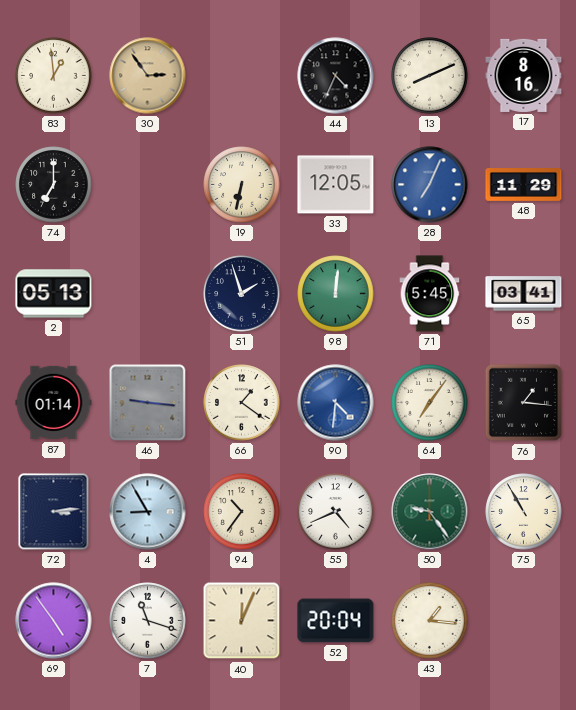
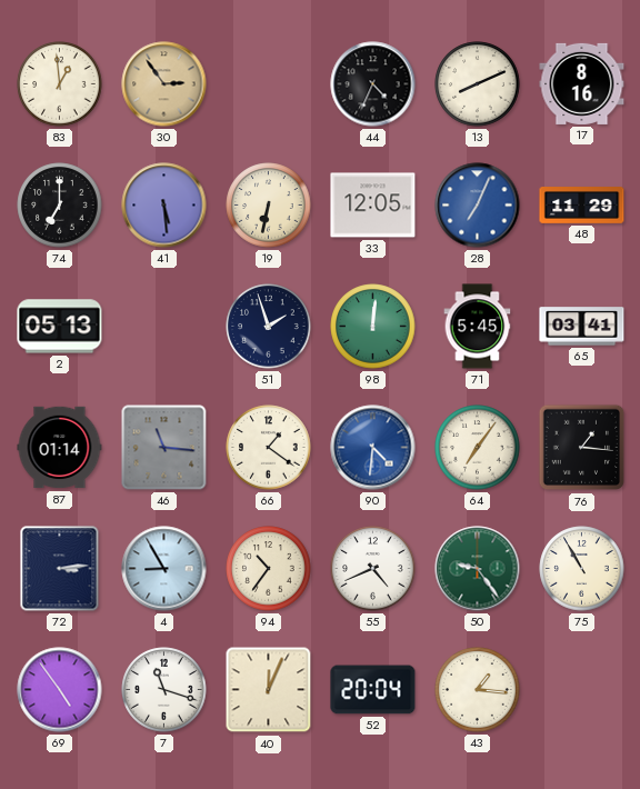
41: none -> 5:29 (164, 206)
46: 9:16 -> 11:16 (164, 448)
